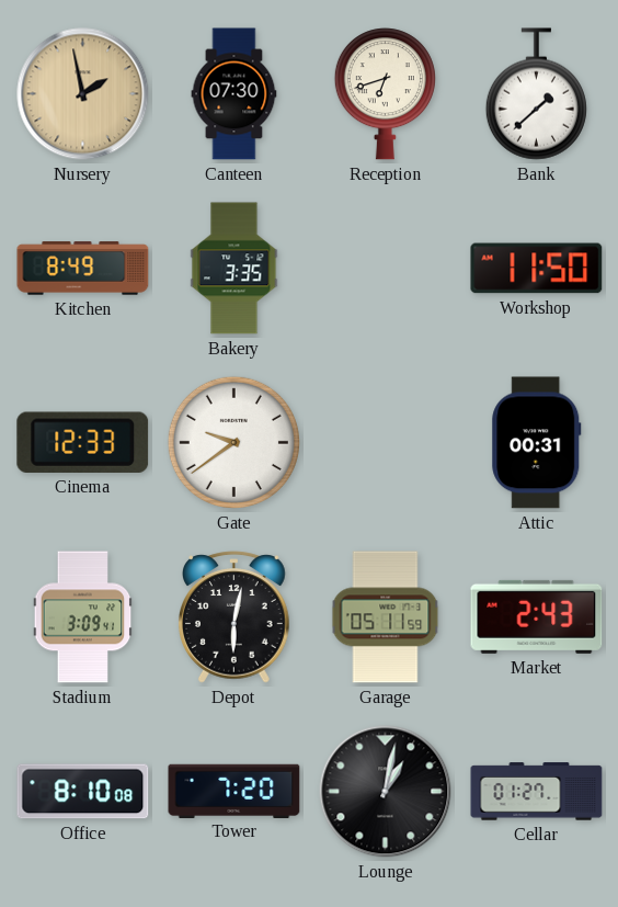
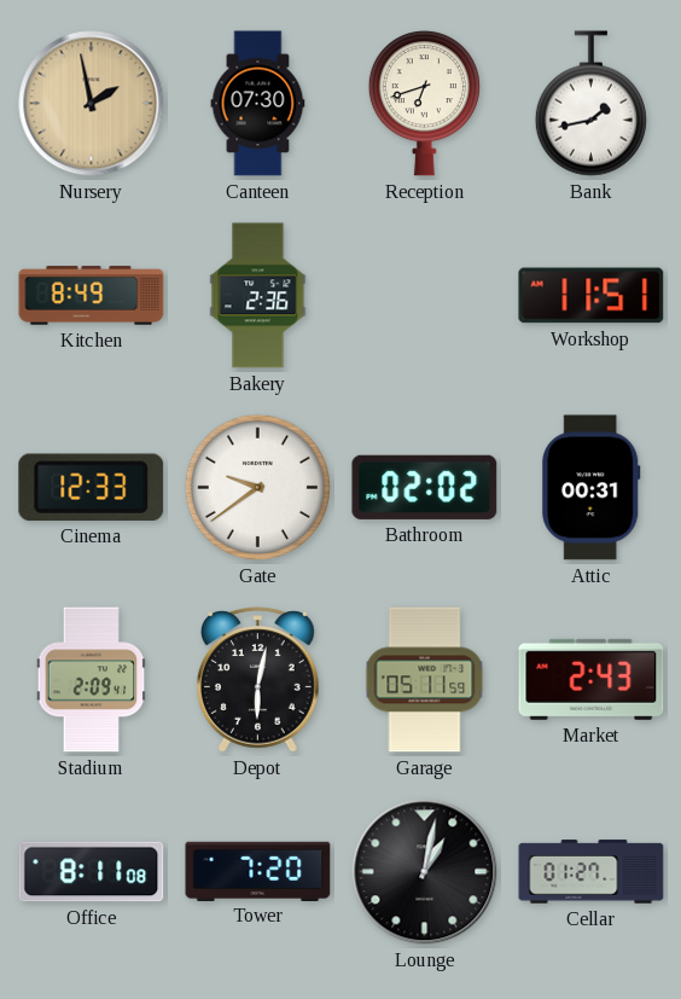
Bank: 1:38 -> 1:43 (590, 104)
Bakery: 3:35 -> 2:36 (258, 296)
Workshop: 11:50 -> 11:51 (592, 296)
Bathroom: none -> 02:02 (425, 487)
Stadium: 3:09 -> 2:09 (92, 680)
Office: 8:10 -> 8:11 (92, 872)
